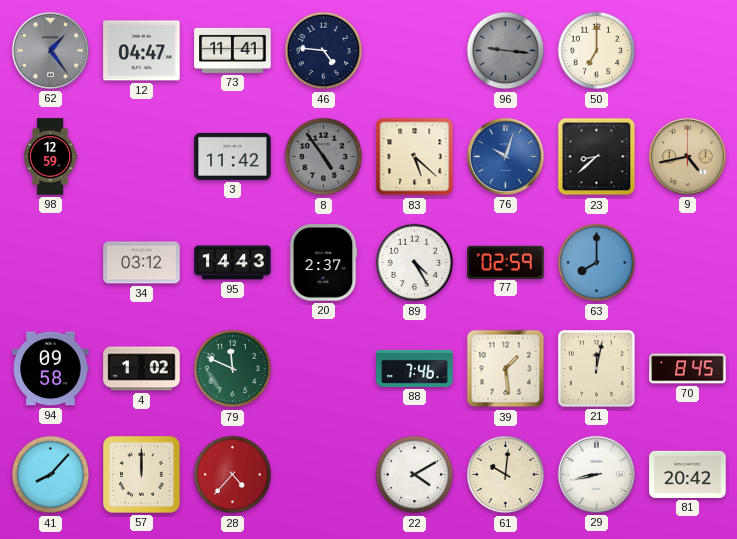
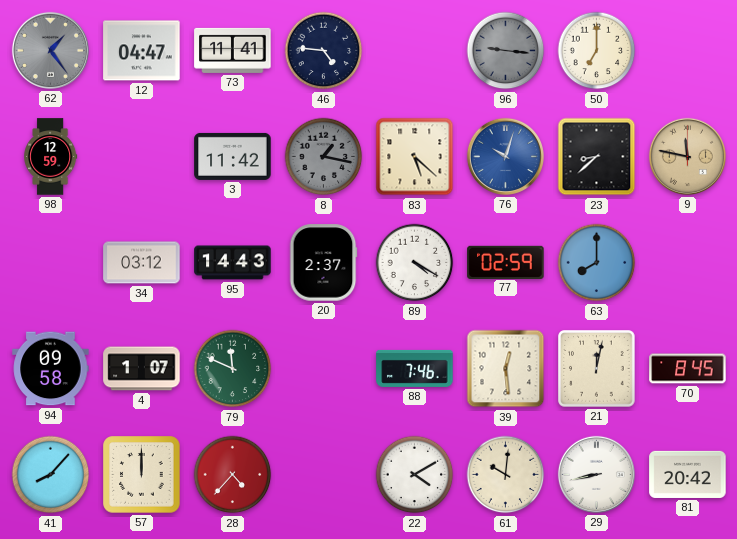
8: 4:54 -> 1:17 (324, 157)
9: 4:43 -> 11:47 (687, 156)
89: 4:25 -> 4:20 (415, 263)
4: 1:02 -> 1:07 (142, 369)
39: 1:29 -> 12:29 (506, 369)
